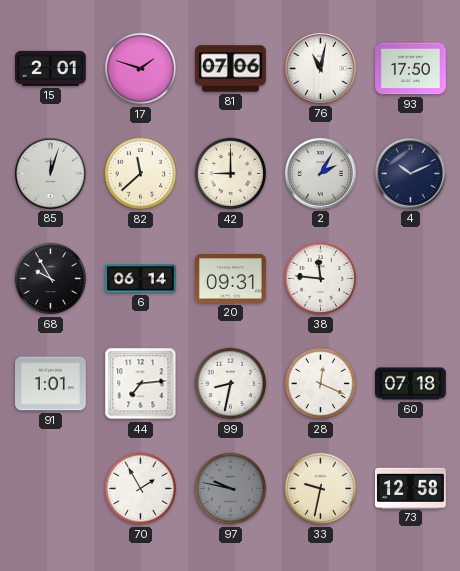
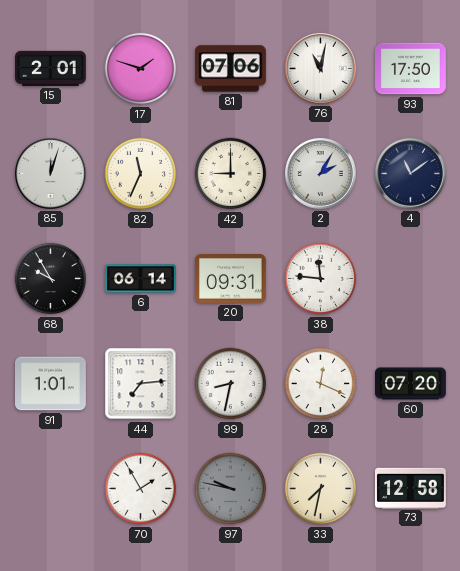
82: 11:38 -> 11:34 (141, 174)
4: 10:11 -> 11:09 (411, 174)
60: 07:18 -> 07:20 (411, 384)
33: 9:32 -> 7:32 (321, 489)
